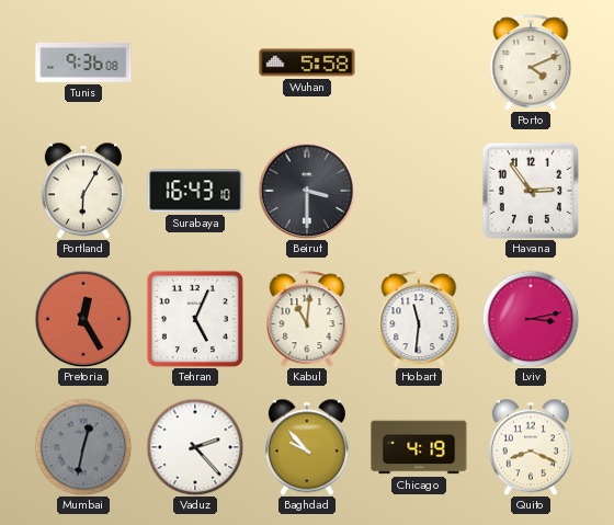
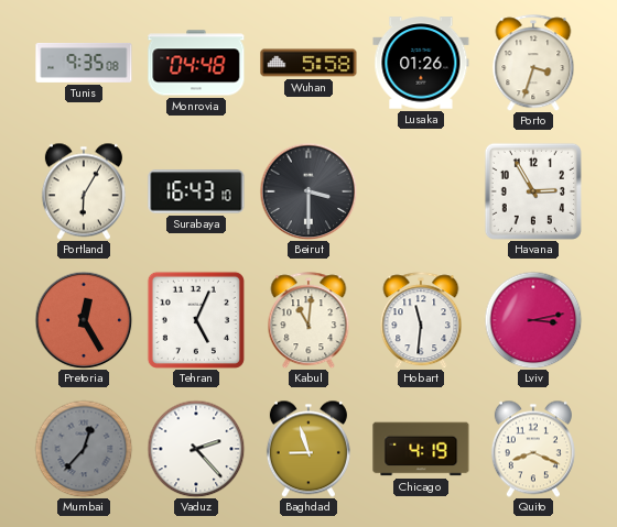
Tunis: 9:36 -> 9:35 (84, 63)
Monrovia: none -> 04:48 (196, 63)
Lusaka: none -> 01:26 (421, 63)
Porto: 4:11 -> 3:33 (533, 63)
Havana: 2:54 -> 2:55 (533, 191)
Mumbai: 12:32 -> 12:37 (84, 449)
Baghdad: 9:53 -> 8:57 (308, 449)
